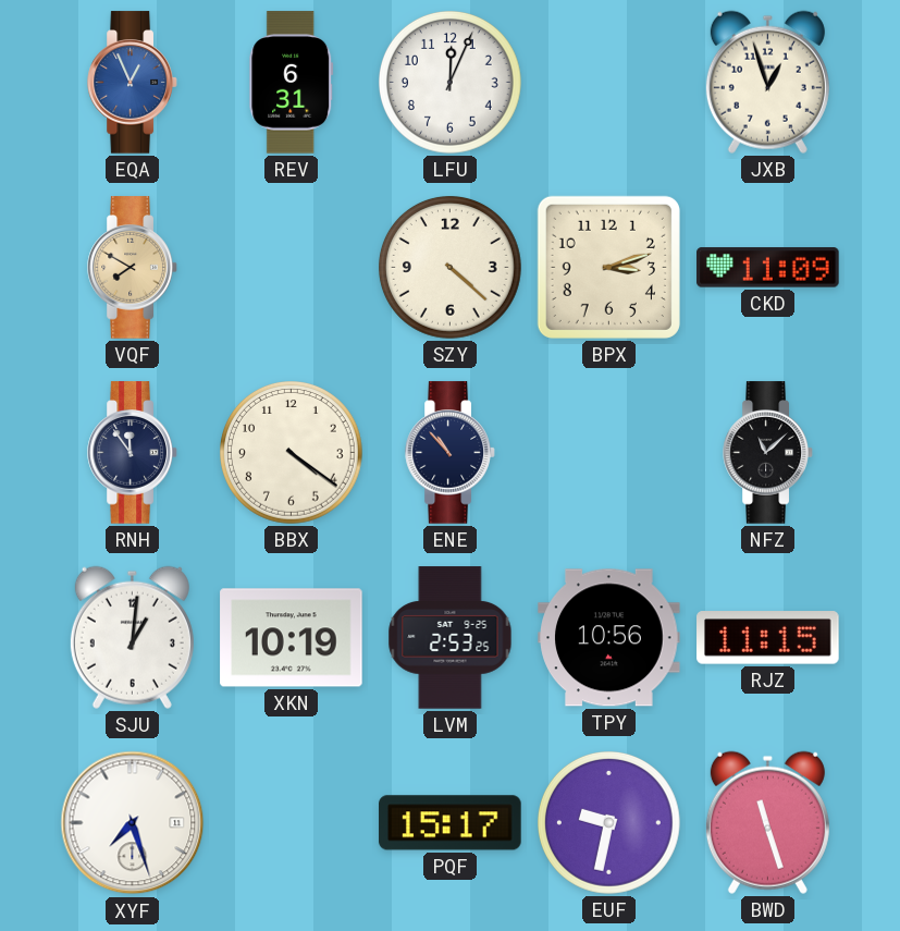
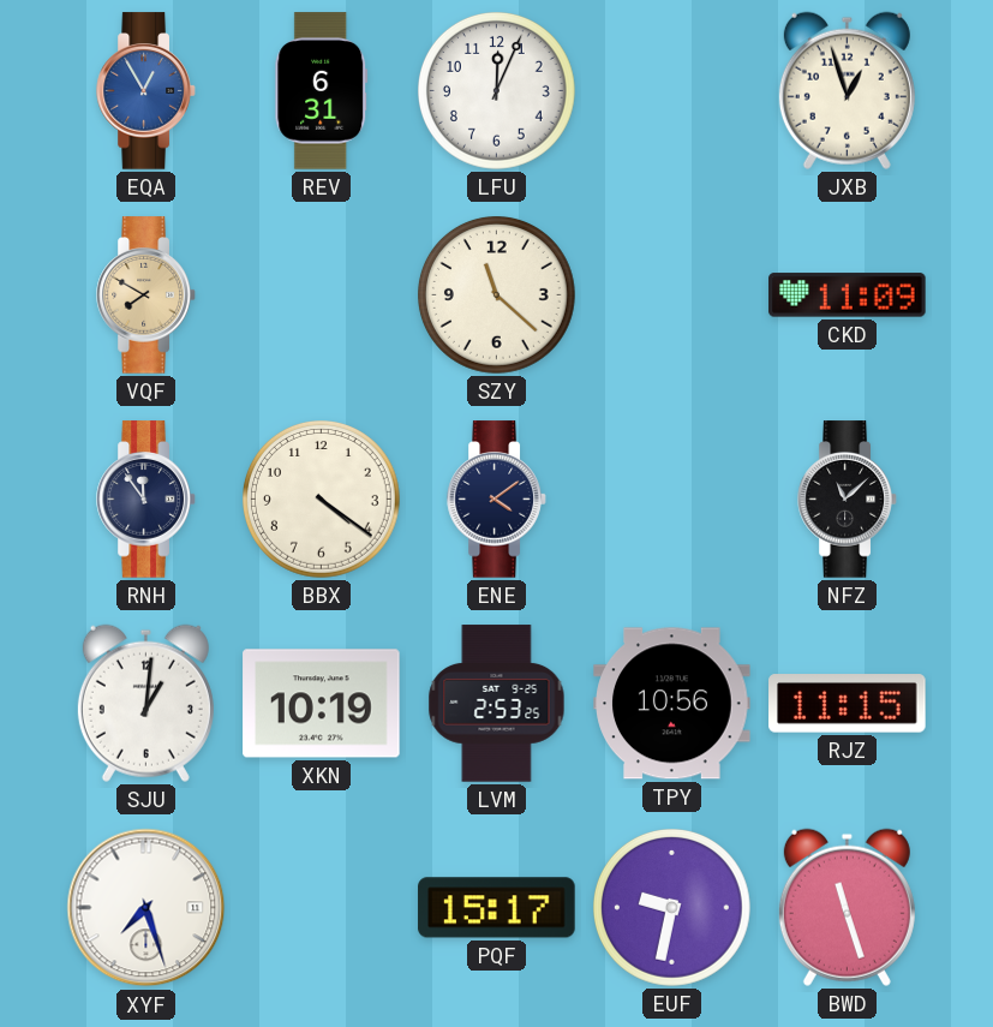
EQA: 12:56 -> 12:55 (146, 91)
SZY: 4:22 -> 11:22 (497, 295)
BPX: 3:12 -> none (608, 267)
ENE: 10:53 -> 4:09 (497, 500)
